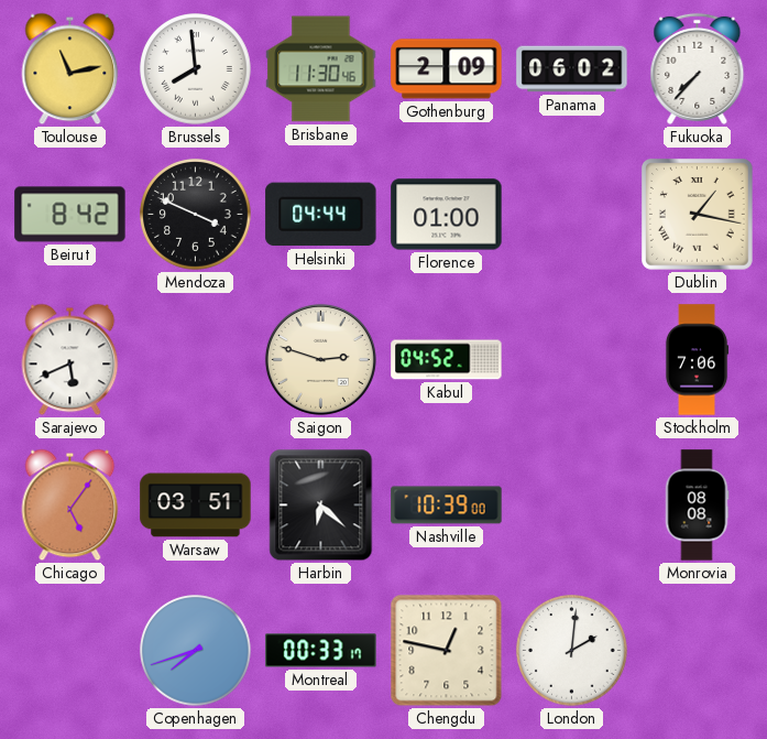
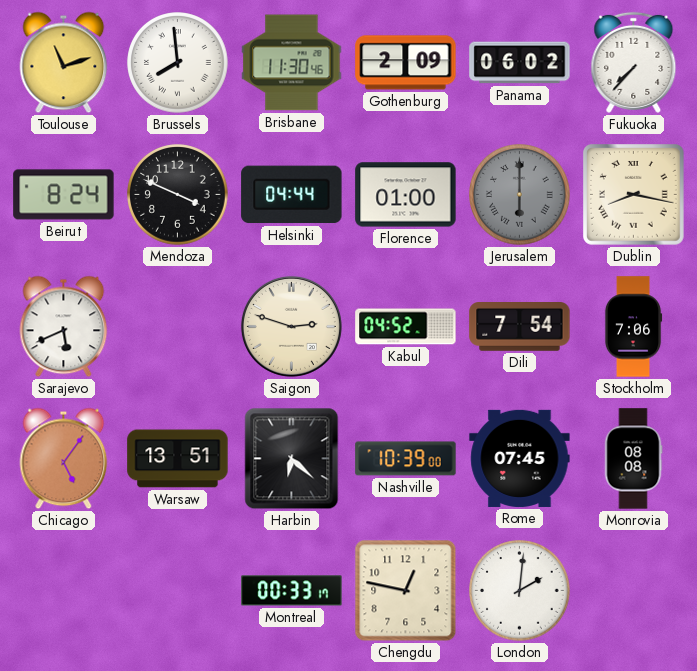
Toulouse: 11:13 -> 11:12 (64, 63)
Beirut: 8:42 -> 8:24 (64, 195)
Jerusalem: none -> 6:00 (520, 195)
Dublin: 1:17 -> 8:17 (634, 195)
Dili: none -> 7:54 (520, 327)
Warsaw: 03:51 -> 13:51 (178, 459)
Rome: none -> 07:45 (520, 458)
Copenhagen: 7:42 -> none (196, 651)
